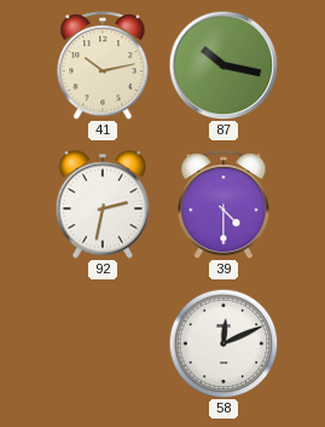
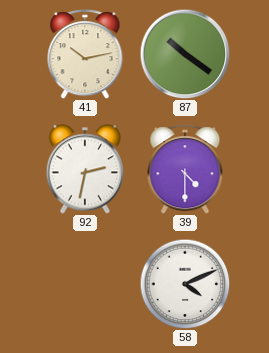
87: 10:17 -> 10:21 (185, 54)
58: 12:11 -> 4:11 (185, 284)
